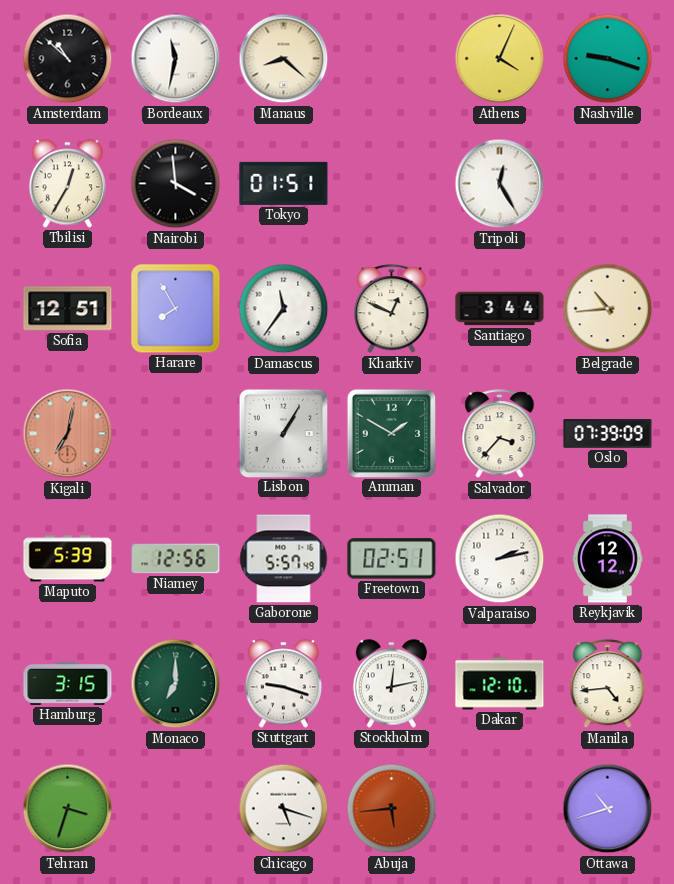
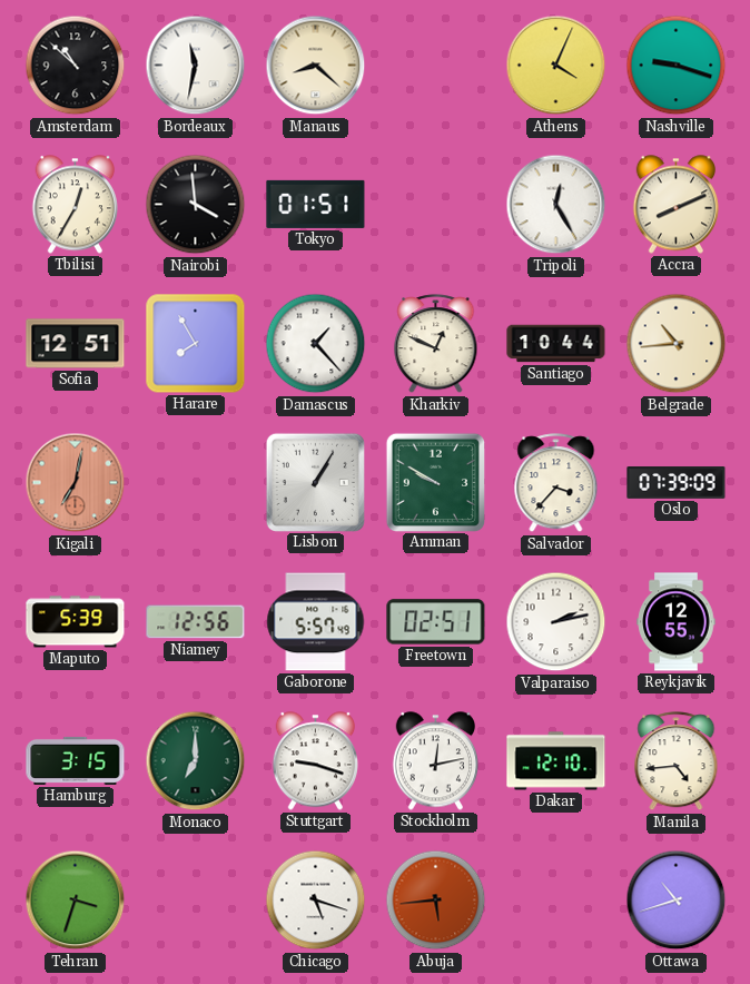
Accra: none -> 8:11 (675, 205)
Damascus: 11:36 -> 1:23 (316, 344)
Santiago: 3:44 -> 10:44 (556, 344)
Amman: 1:50 -> 9:50 (435, 482)
Reykjavik: 12:12 -> 12:55 (677, 622)
